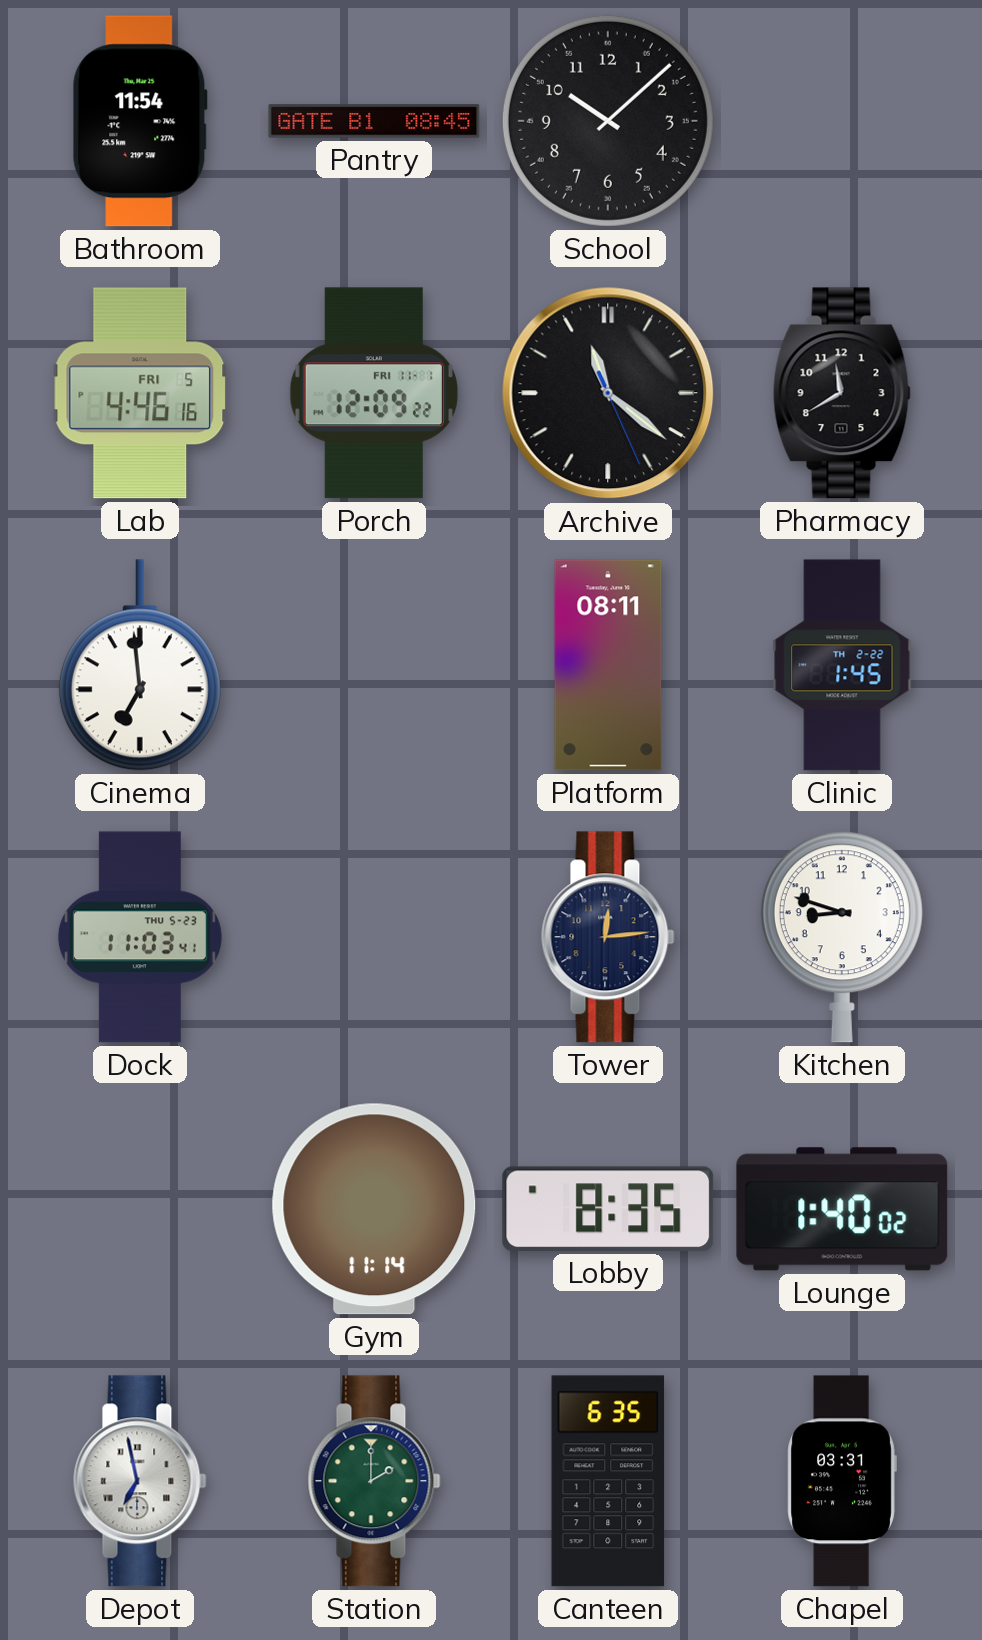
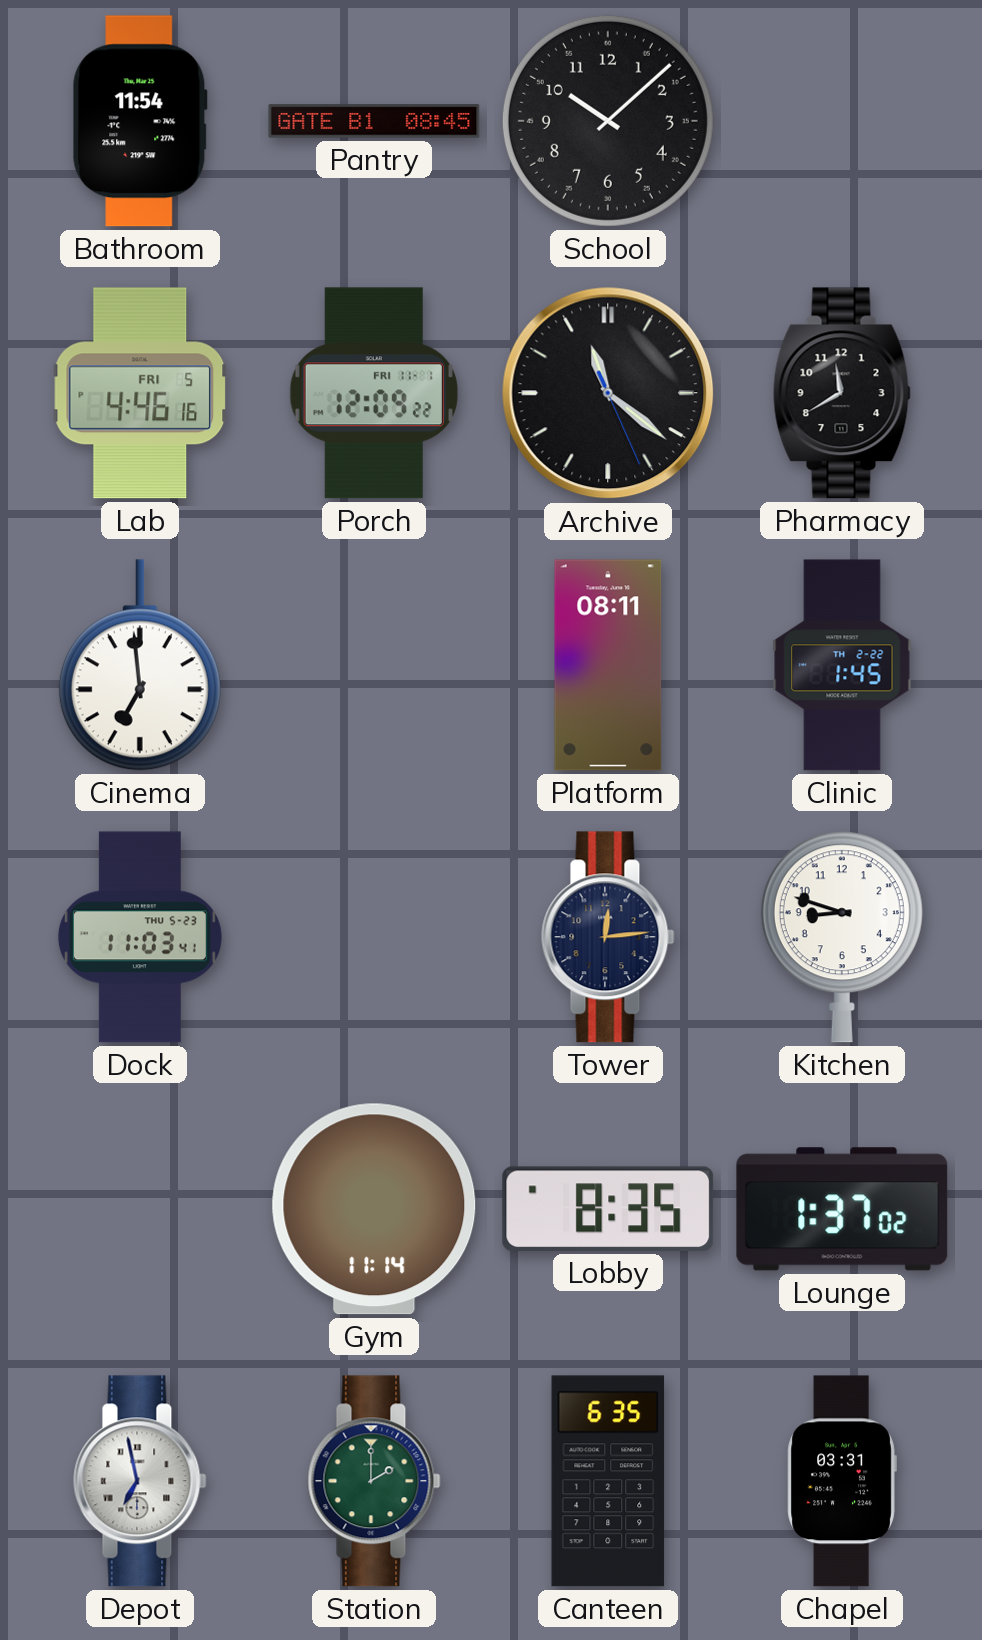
Lounge: 1:40 -> 1:37 (842, 1209)
